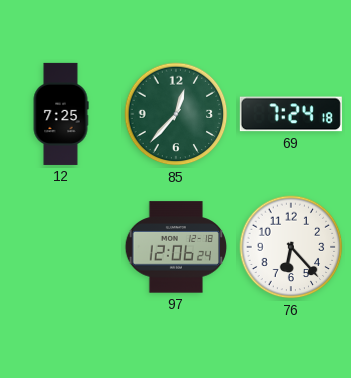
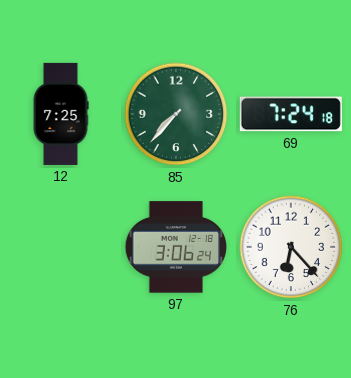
85: 12:37 -> 7:37 (176, 114)
97: 12:06 -> 3:06 (176, 247)
